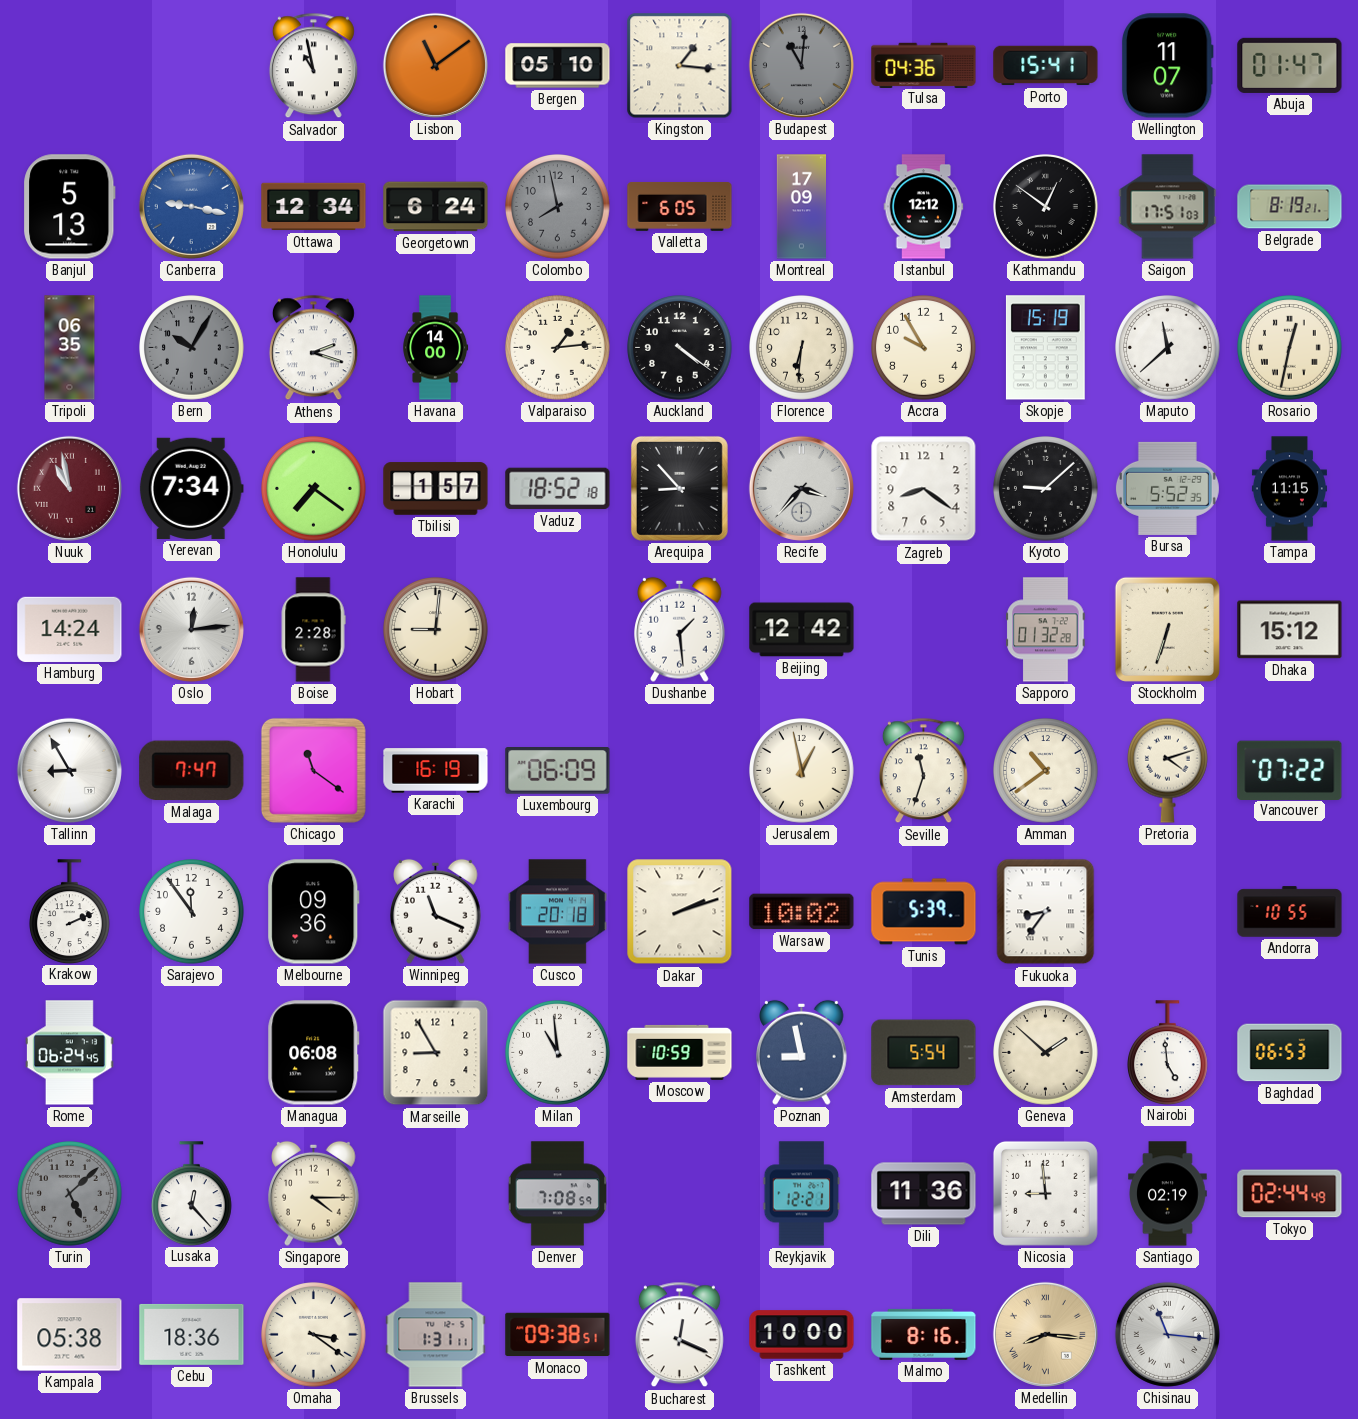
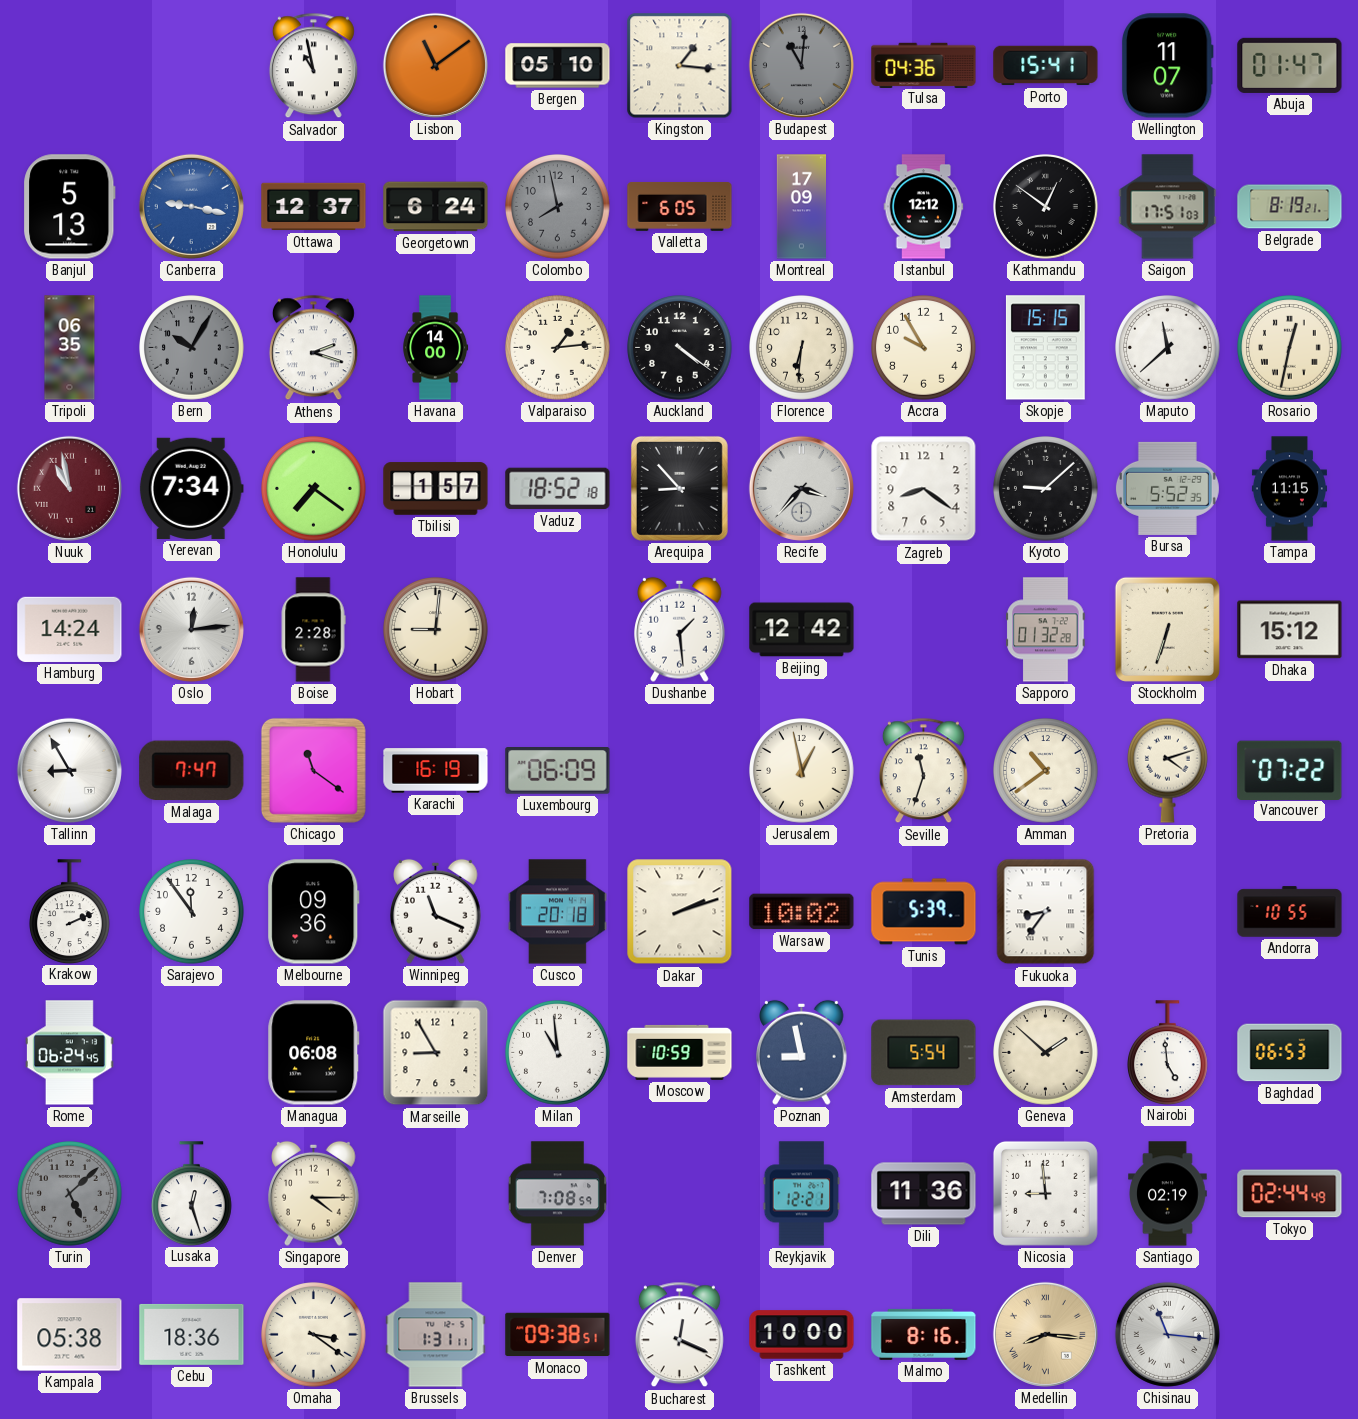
Ottawa: 12:34 -> 12:37 (314, 207)
Skopje: 15:19 -> 15:15 (1045, 348)
Lusaka: 12:23 -> 12:27 (192, 1193)
